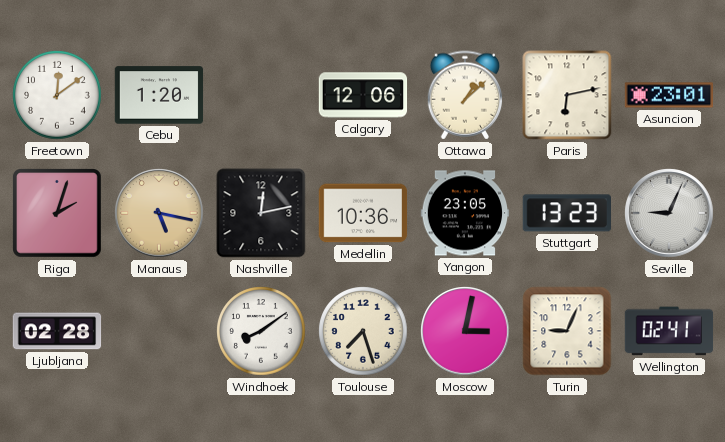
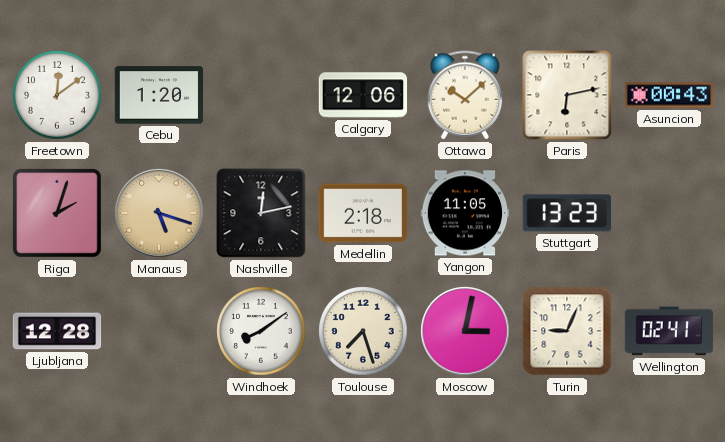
Ottawa: 1:08 -> 10:08 (465, 95)
Asuncion: 23:01 -> 00:43 (669, 95)
Manaus: 5:17 -> 5:18 (159, 213)
Medellin: 10:36 -> 2:18 (363, 213)
Yangon: 23:05 -> 11:05 (465, 213)
Seville: 9:04 -> none (669, 213)
Ljubljana: 02:28 -> 12:28 (57, 331)
